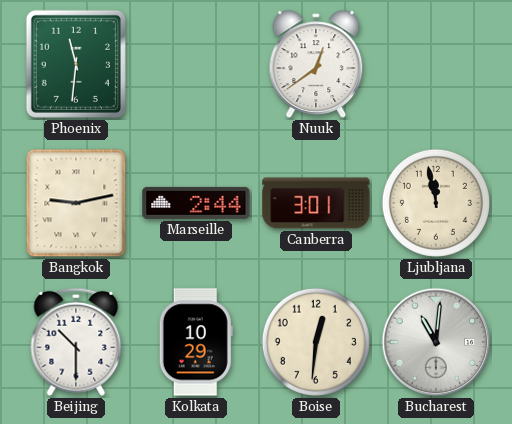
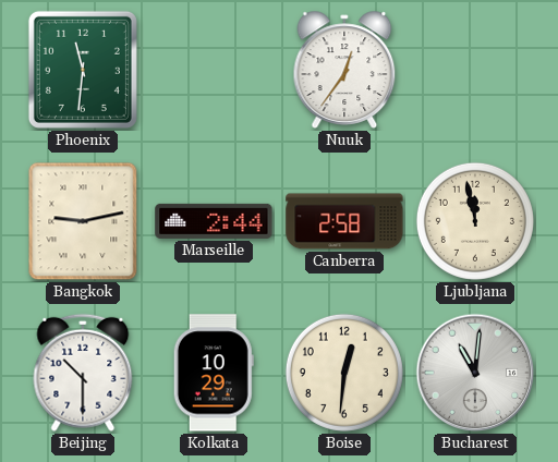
Nuuk: 12:39 -> 12:36 (344, 70)
Canberra: 3:01 -> 2:58 (344, 221)
